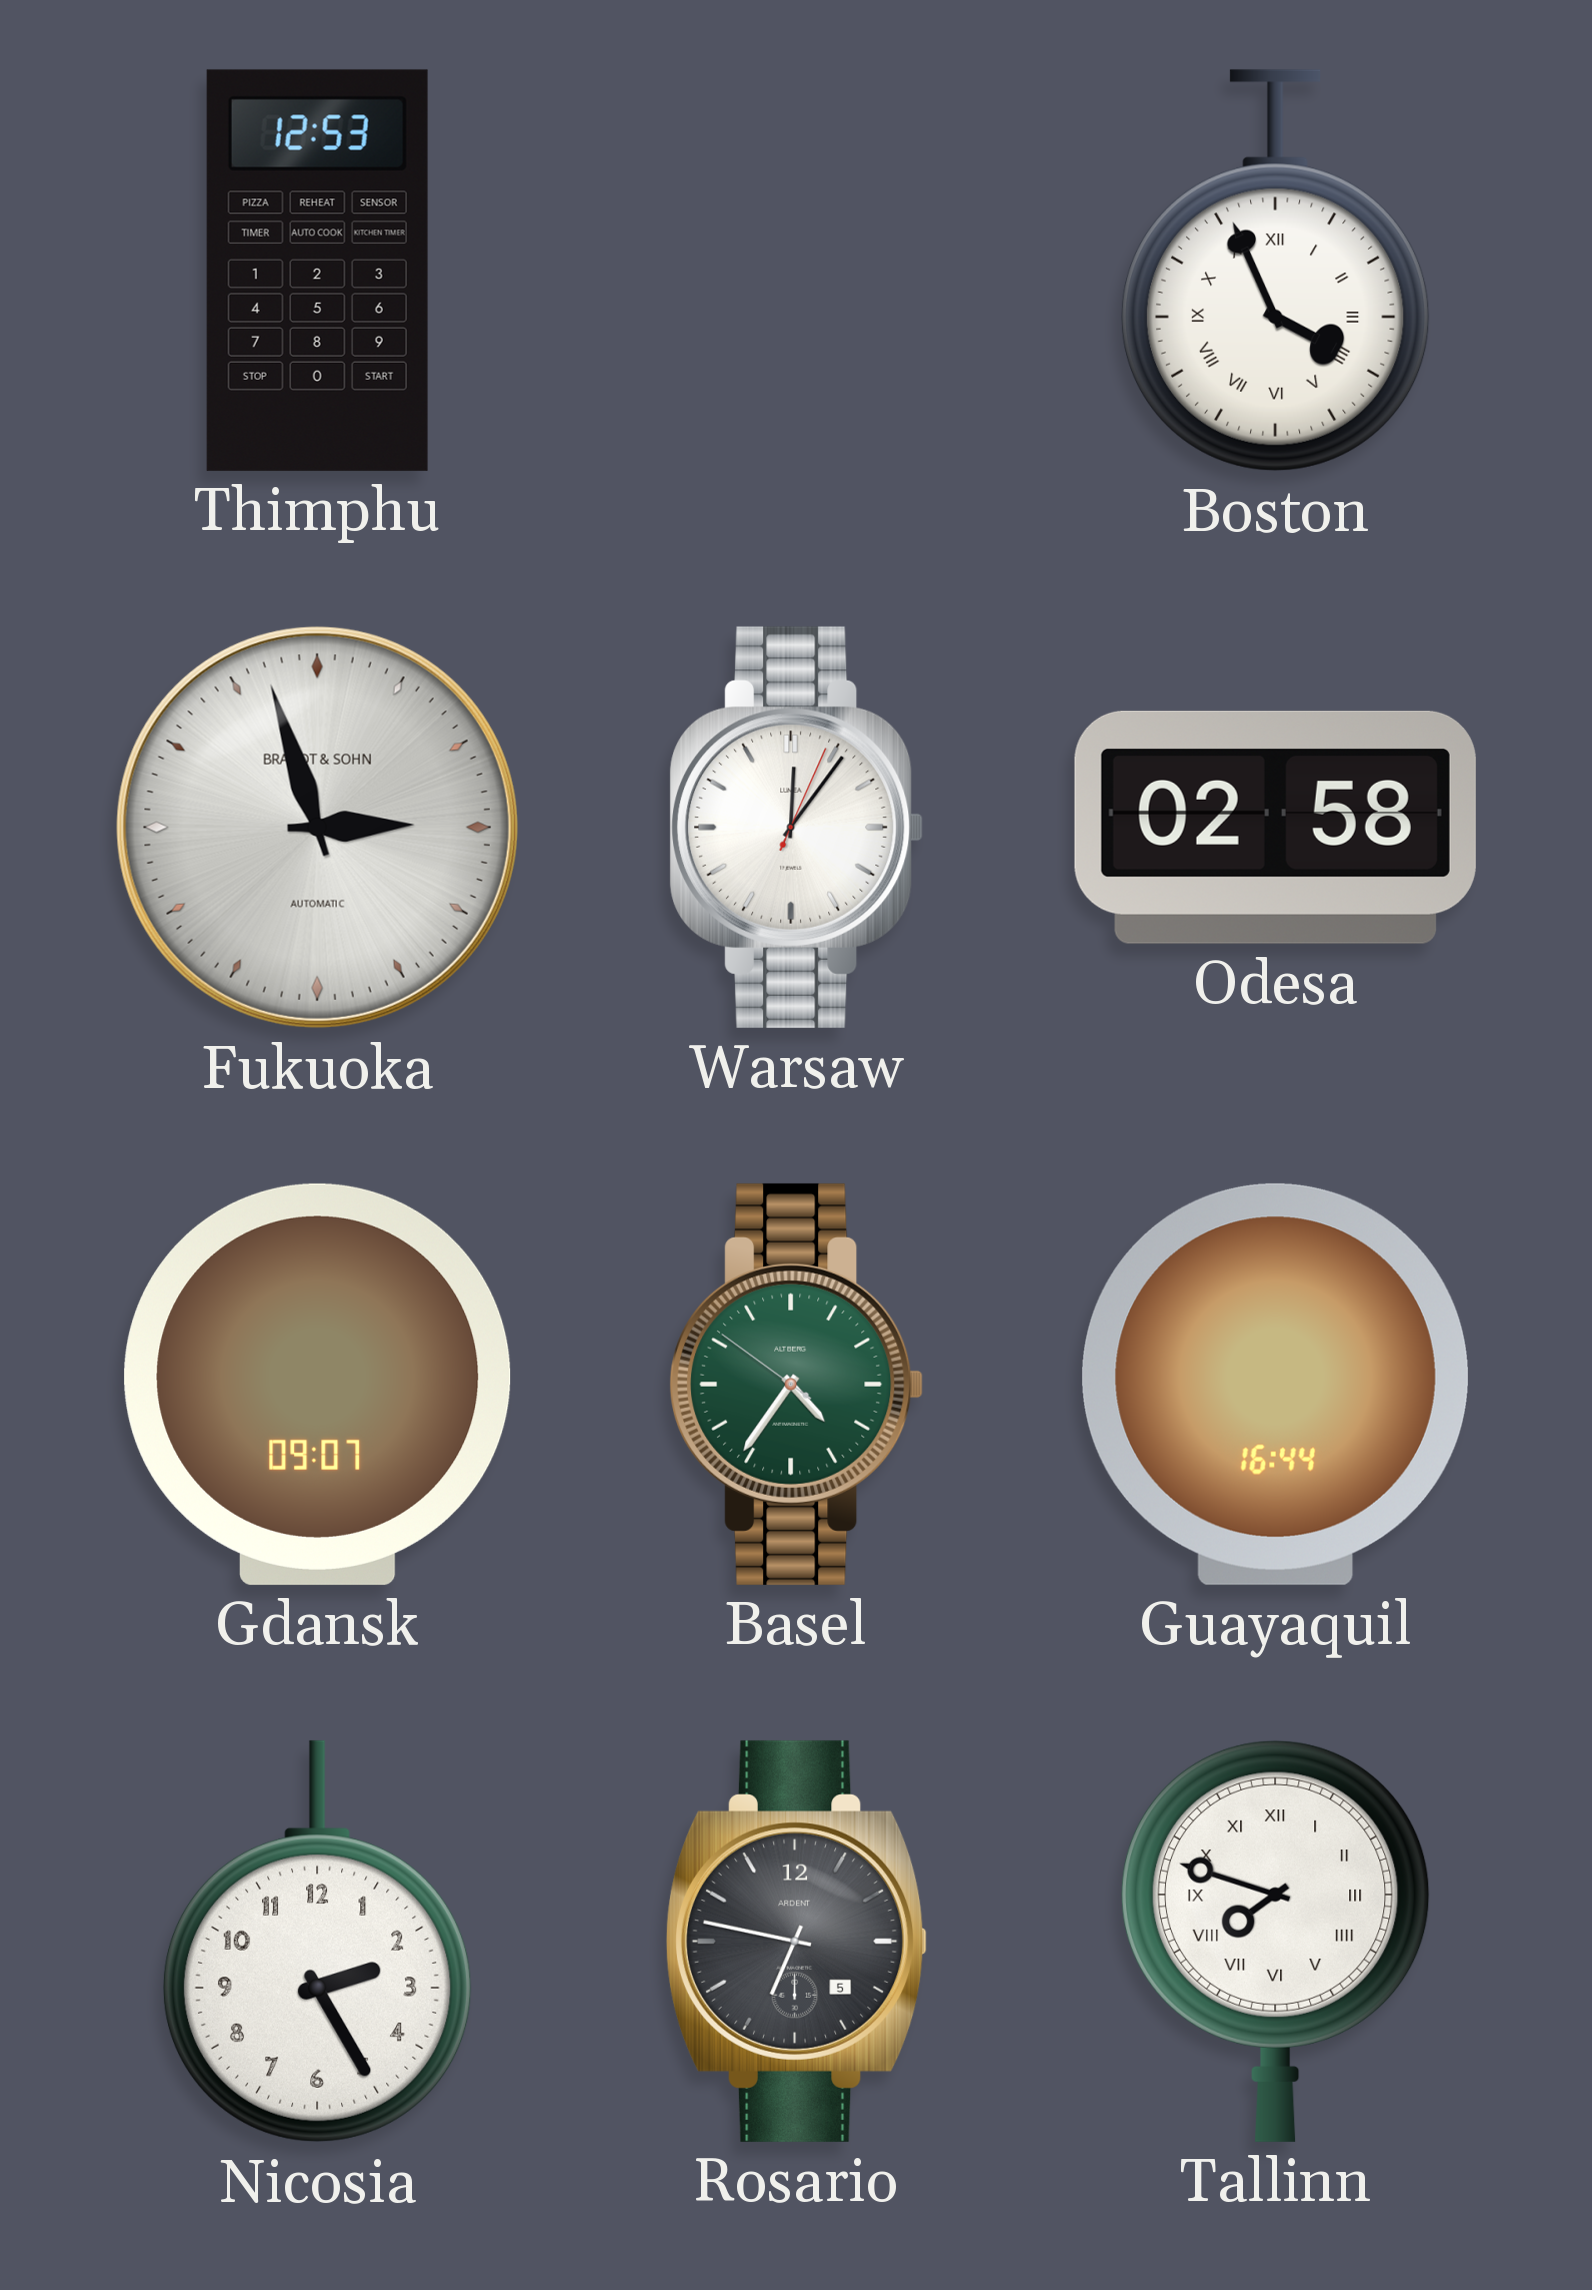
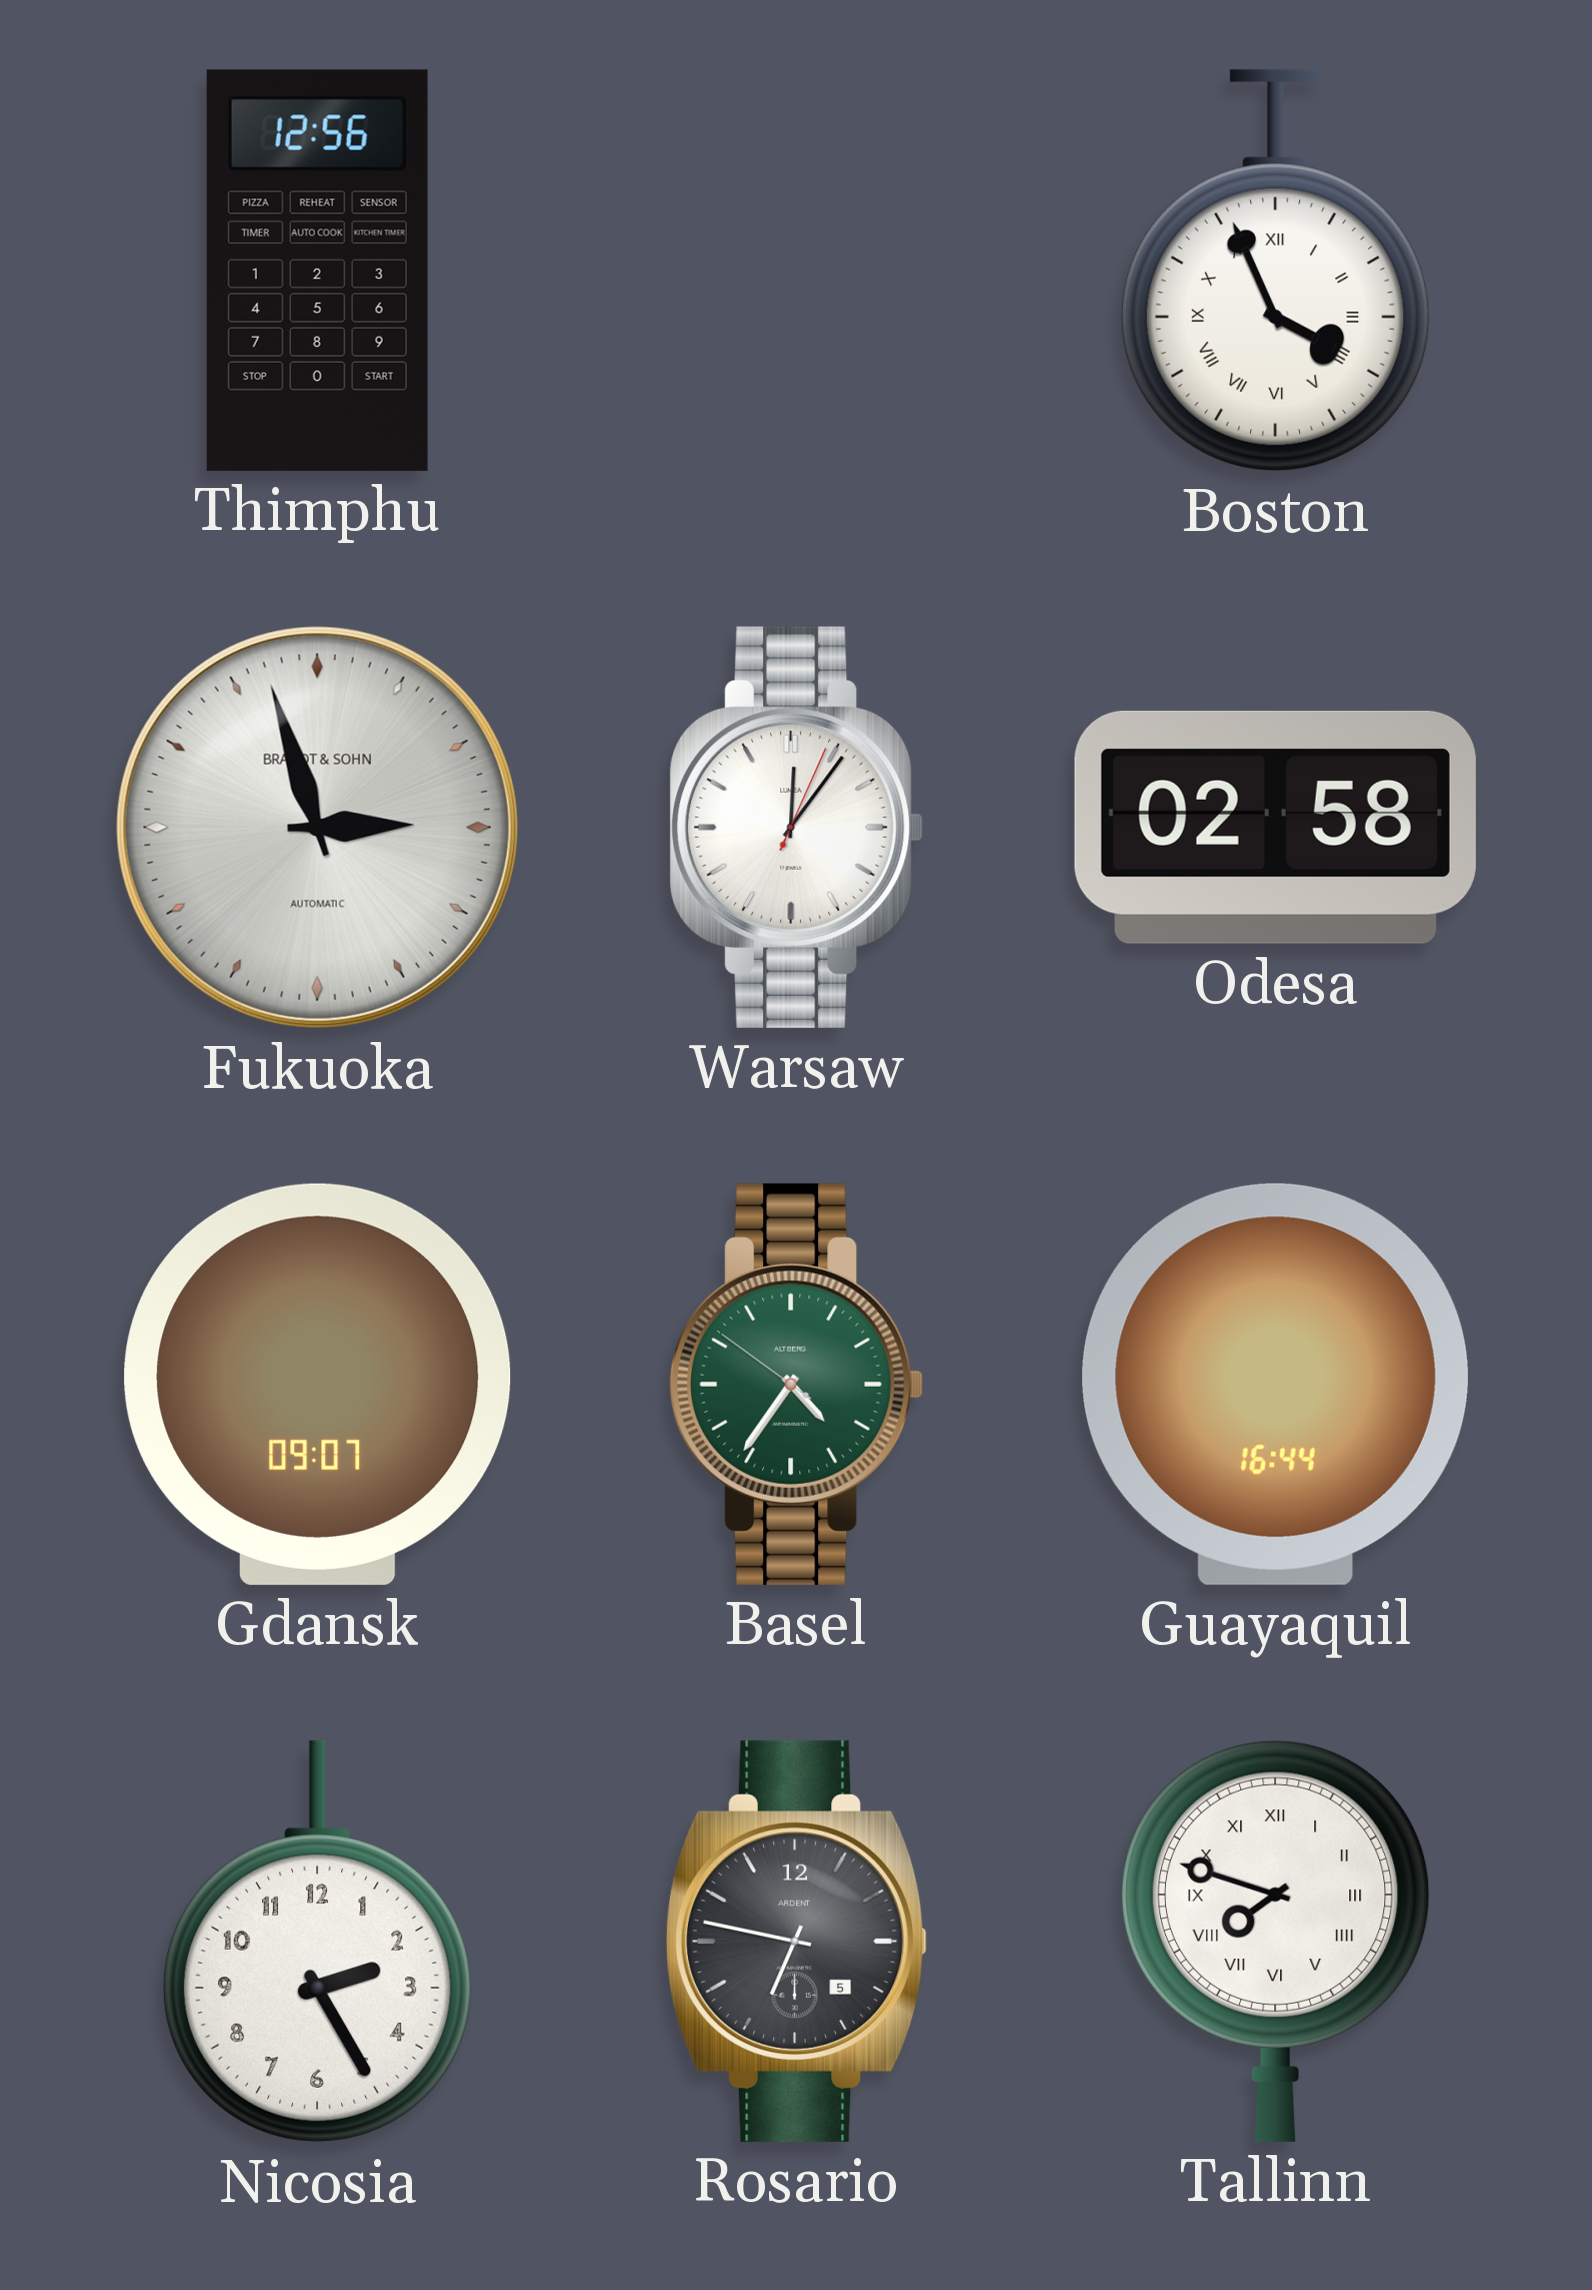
Thimphu: 12:53 -> 12:56 (317, 270)
